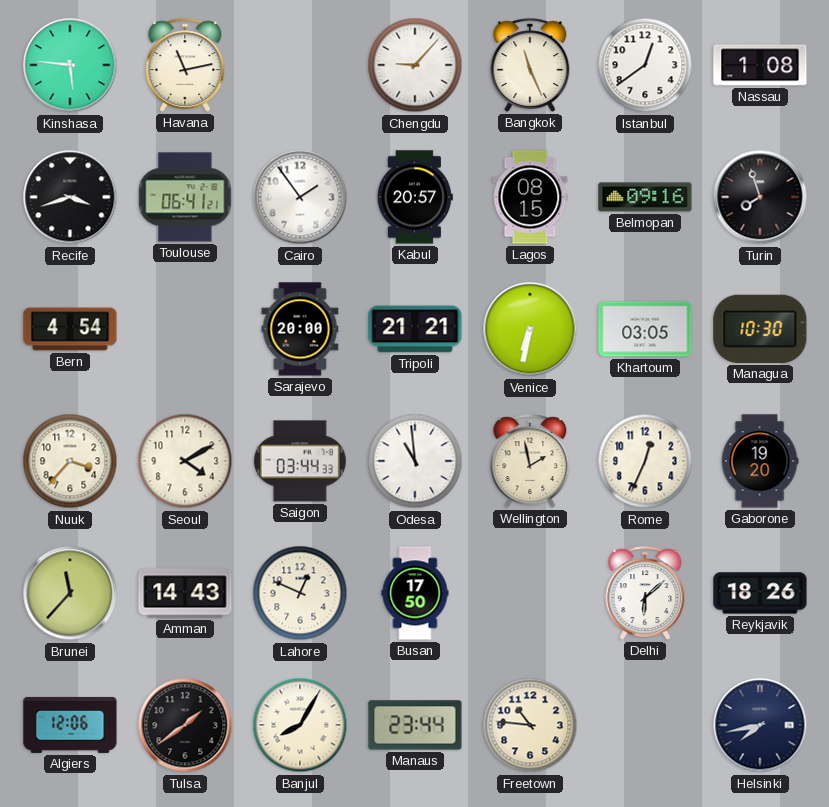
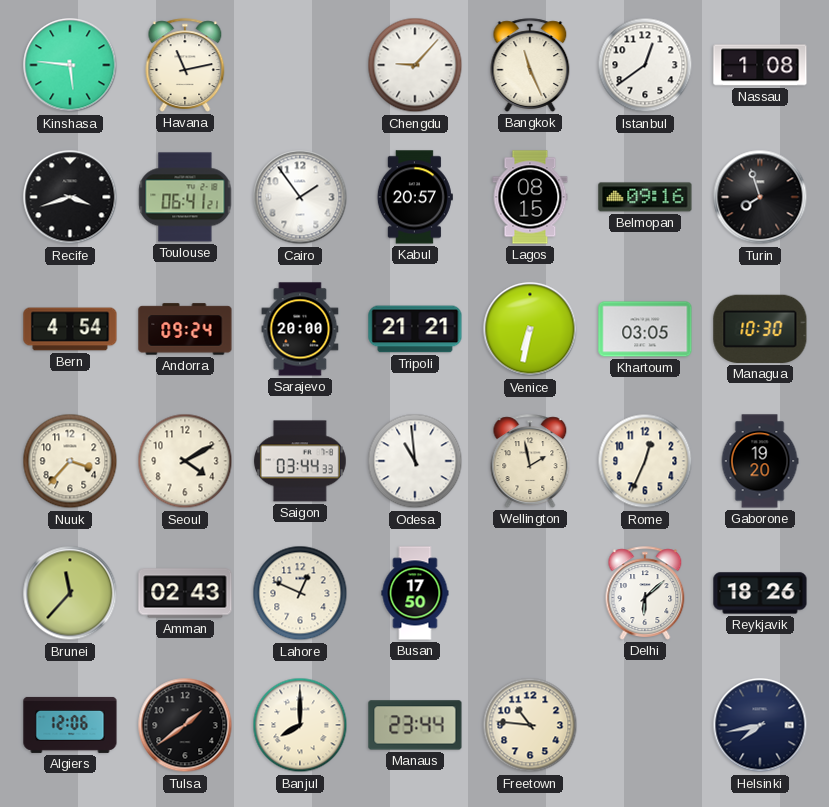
Andorra: none -> 09:24 (185, 329)
Amman: 14:43 -> 02:43 (185, 593)
Banjul: 8:05 -> 8:00 (300, 725)
